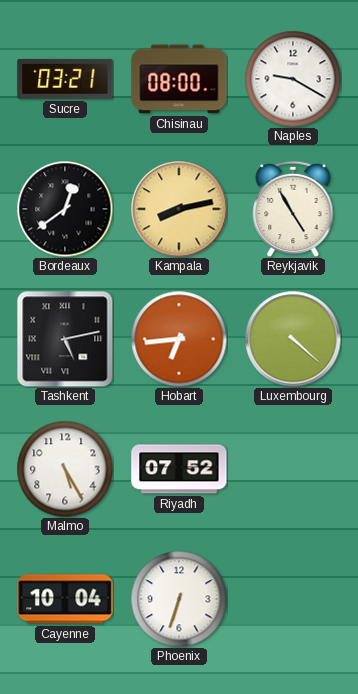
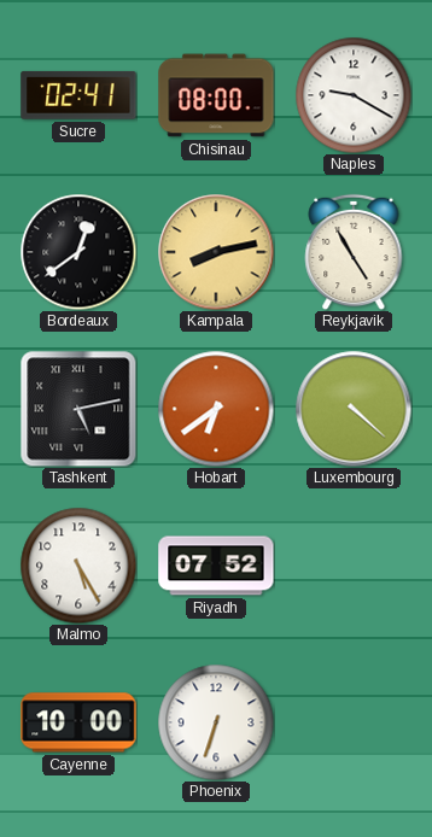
Sucre: 03:21 -> 02:41 (78, 95)
Hobart: 6:44 -> 6:39 (216, 409)
Cayenne: 10:04 -> 10:00 (78, 722)
